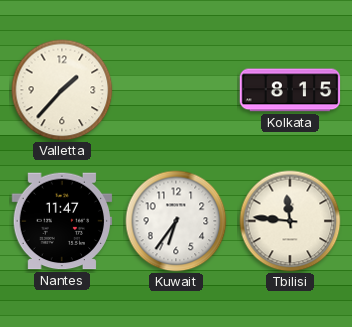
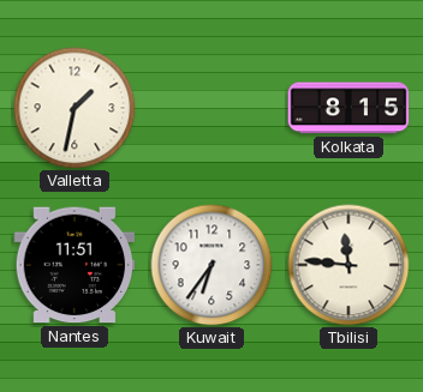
Valletta: 1:37 -> 1:32 (75, 108)
Nantes: 11:47 -> 11:51 (75, 265)
